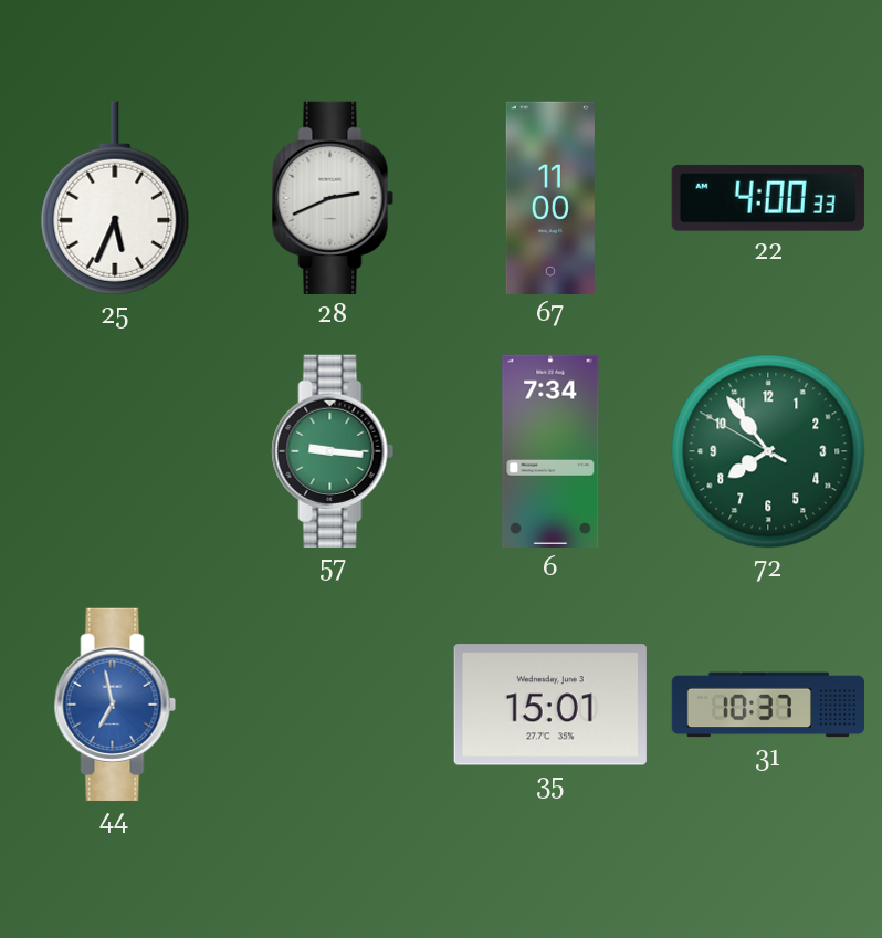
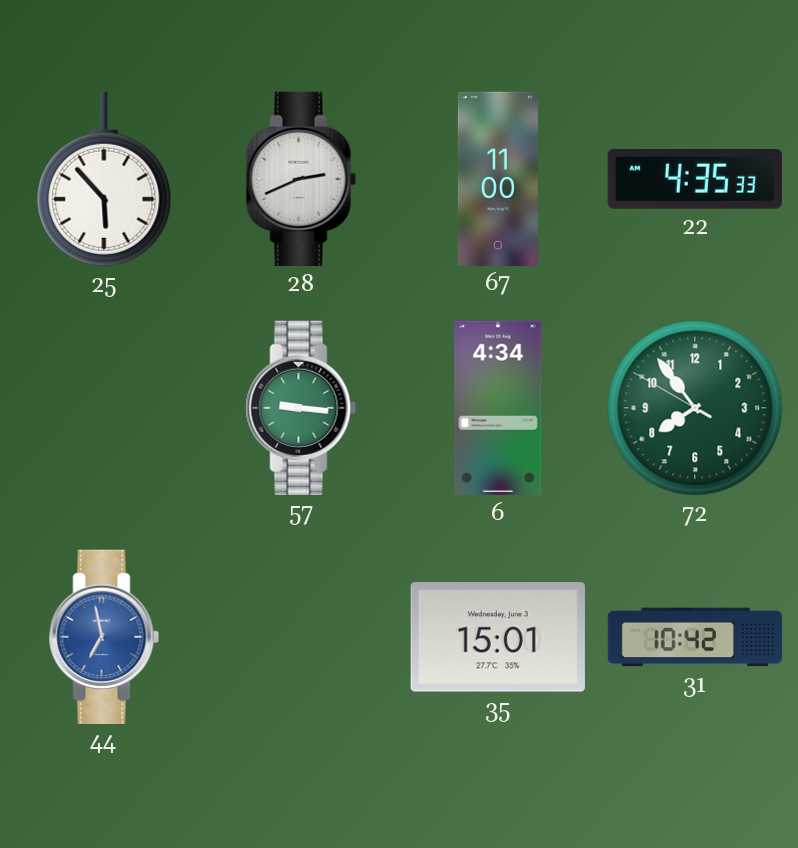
25: 5:34 -> 5:53 (104, 179)
22: 4:00 -> 4:35 (695, 179)
6: 7:34 -> 4:34 (498, 408)
31: 10:37 -> 10:42 (694, 637)
